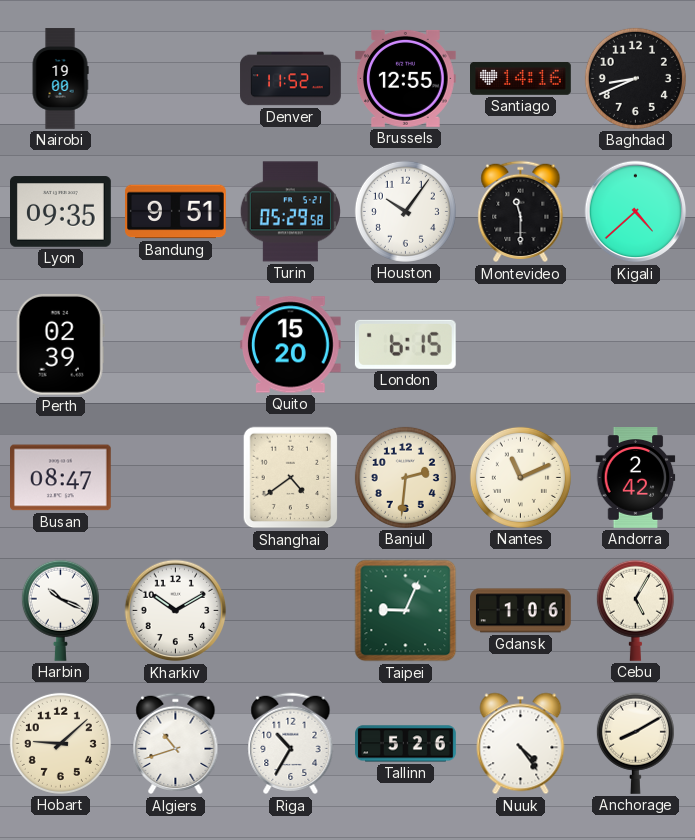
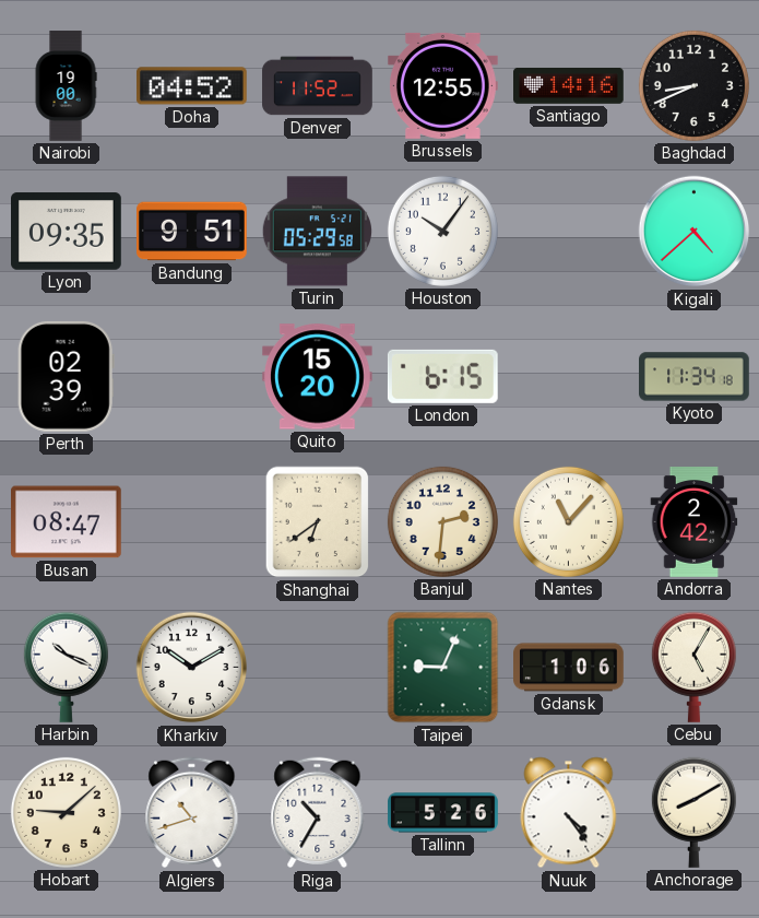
Doha: none -> 04:52 (191, 86)
Montevideo: 11:30 -> none (521, 212)
Kyoto: none -> 11:34 (695, 377)
Shanghai: 4:39 -> 6:39 (318, 522)
Nantes: 11:11 -> 11:07 (568, 521)
